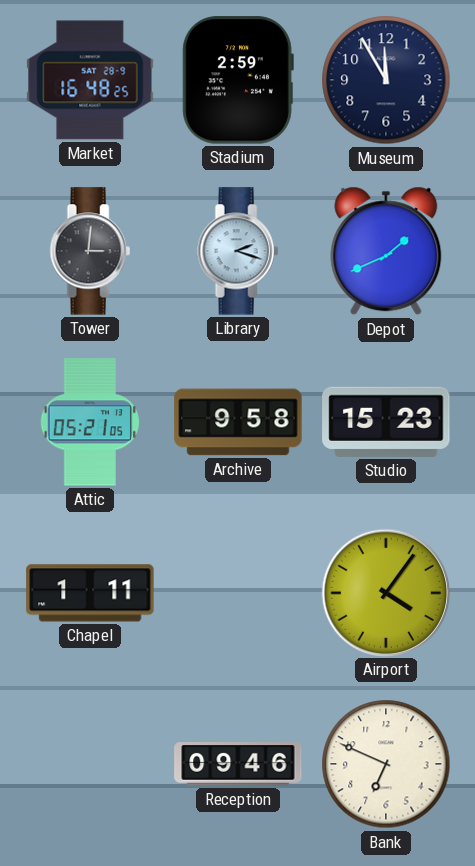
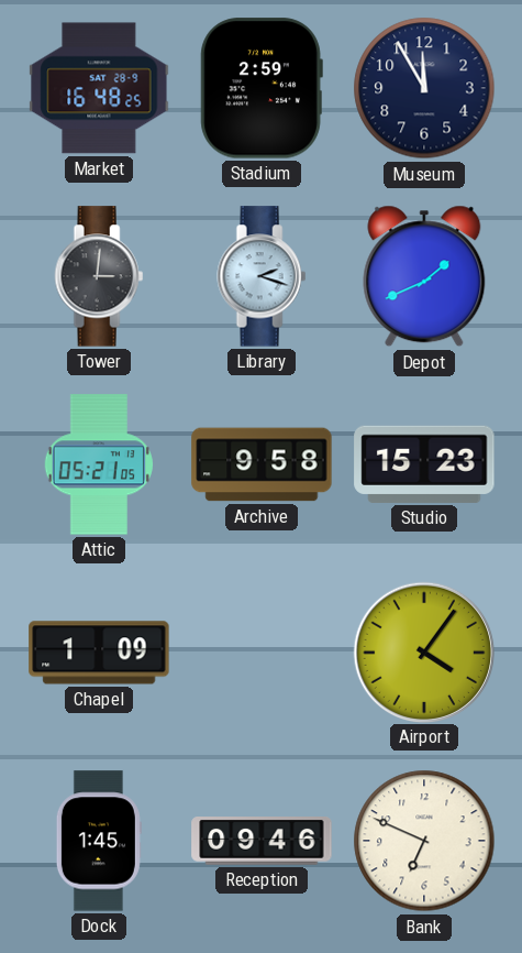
Chapel: 1:11 -> 1:09 (99, 653)
Dock: none -> 1:45 (99, 841)
